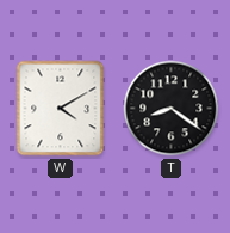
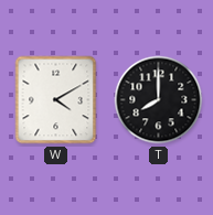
T: 8:21 -> 8:00 (159, 100)
